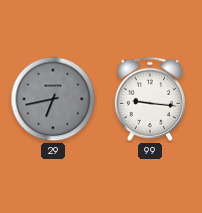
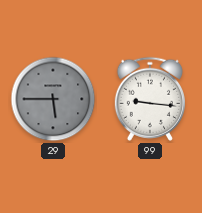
29: 6:43 -> 5:45 (53, 99)
